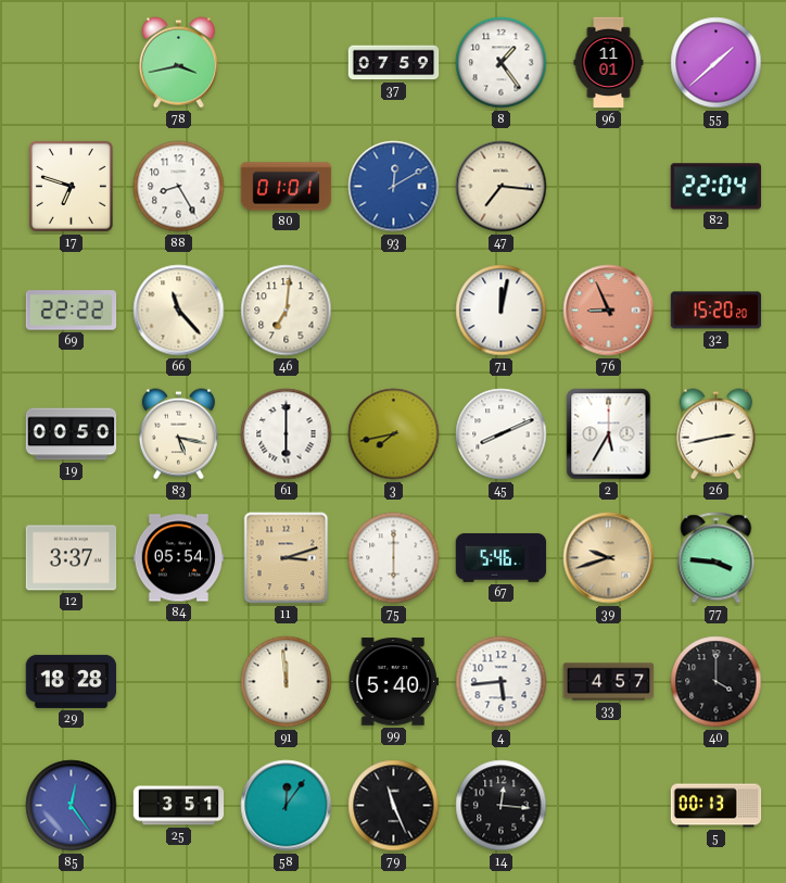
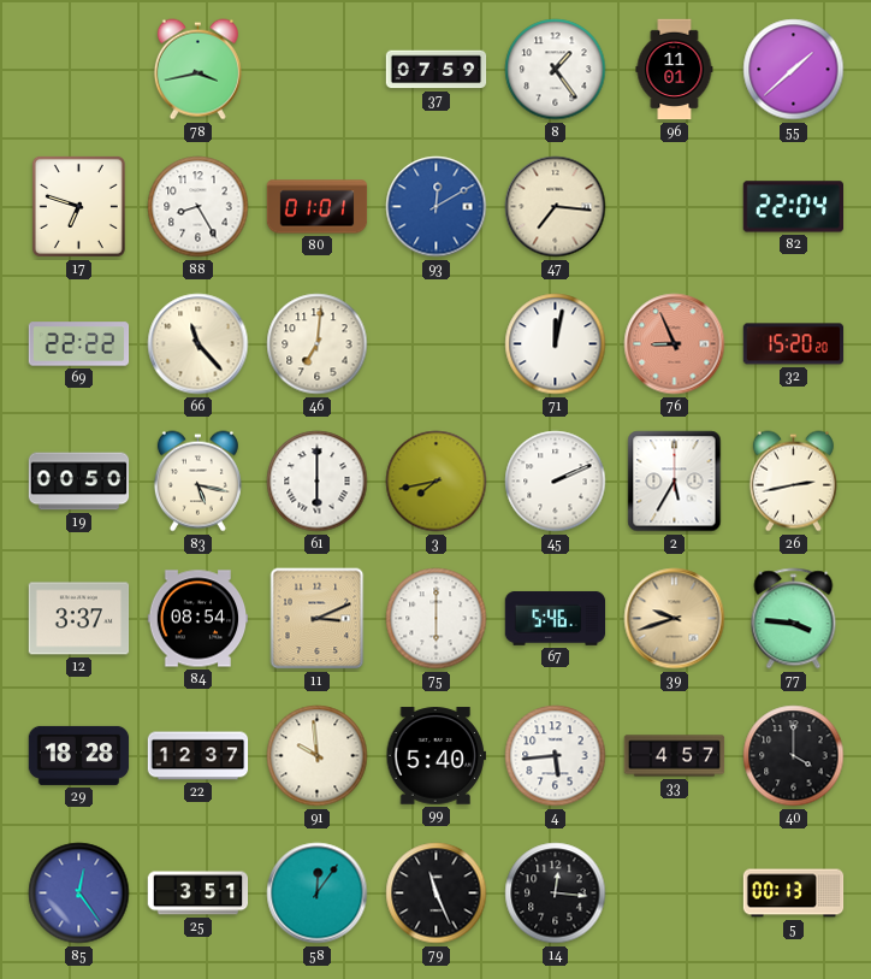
45: 8:11 -> 2:11 (556, 482)
84: 05:54 -> 08:54 (199, 619)
11: 3:12 -> 3:11 (318, 619)
22: none -> 12:37 (199, 756)
91: 11:59 -> 9:59 (318, 756)
